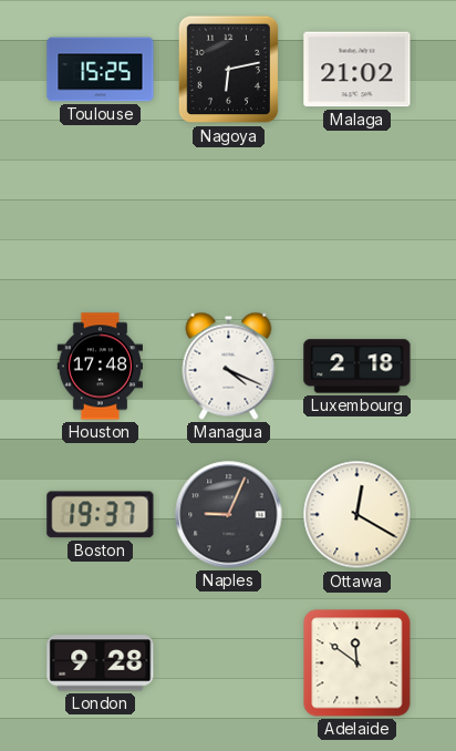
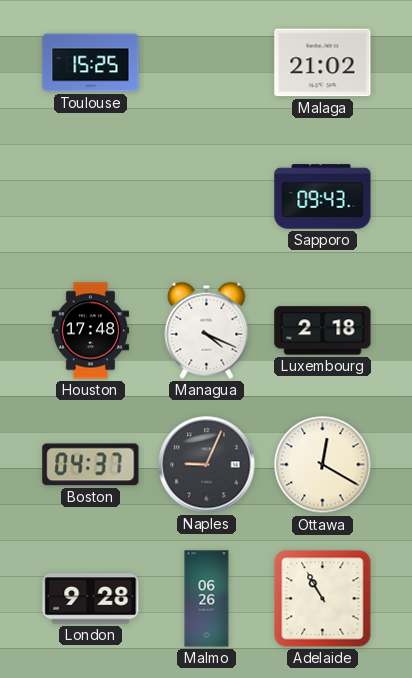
Nagoya: 6:13 -> none (229, 70)
Sapporo: none -> 09:43 (323, 197)
Boston: 19:37 -> 04:37 (91, 465)
Malmo: none -> 06:26 (207, 599)
Adelaide: 11:51 -> 10:55 (323, 599)
